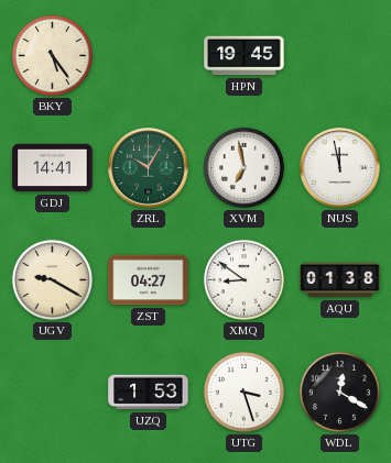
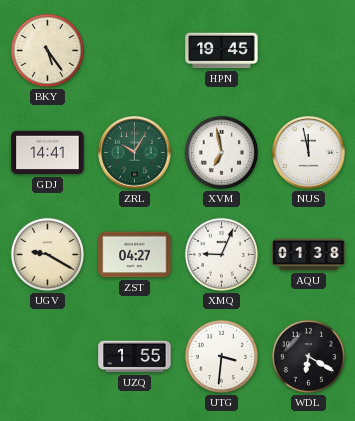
XMQ: 8:51 -> 9:04 (221, 254)
UZQ: 1:53 -> 1:55 (135, 357)
UTG: 3:27 -> 3:31 (221, 356)
WDL: 12:20 -> 6:20 (308, 356)
